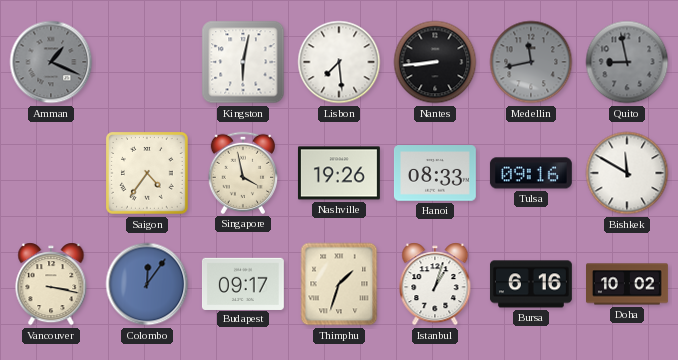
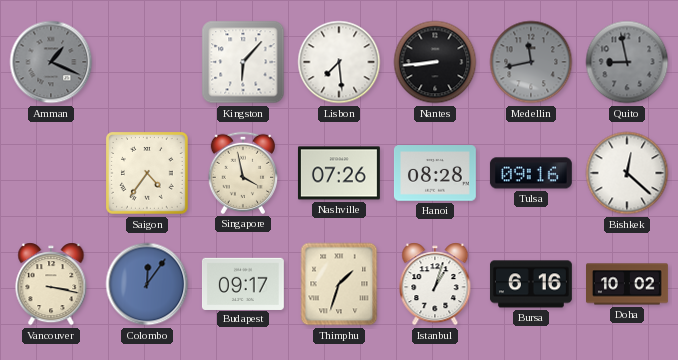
Kingston: 6:02 -> 6:07 (243, 62)
Nashville: 19:26 -> 07:26 (339, 173)
Hanoi: 08:33 -> 08:28 (435, 173)
Bishkek: 11:50 -> 12:22 (627, 173)
